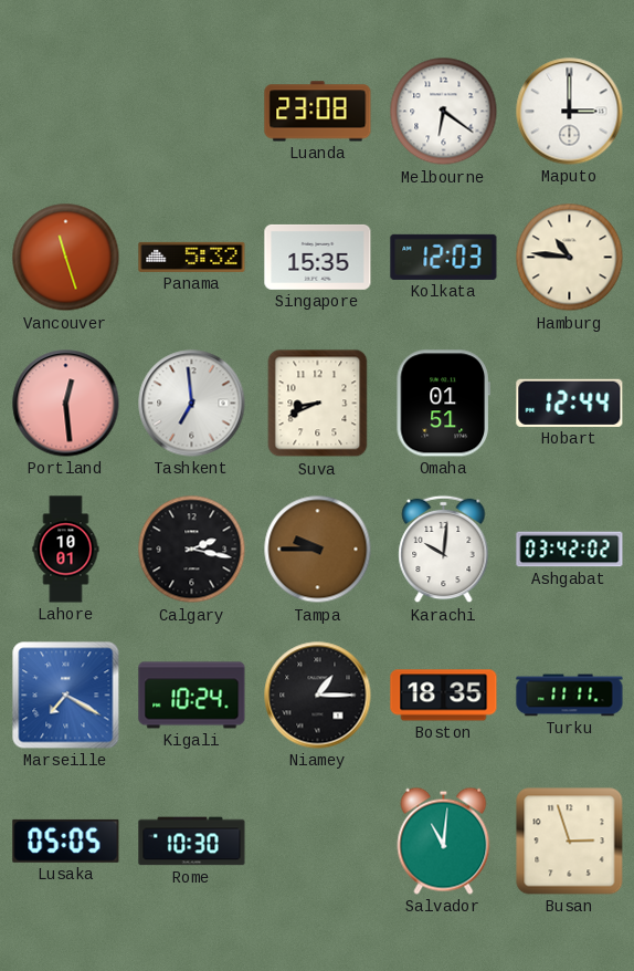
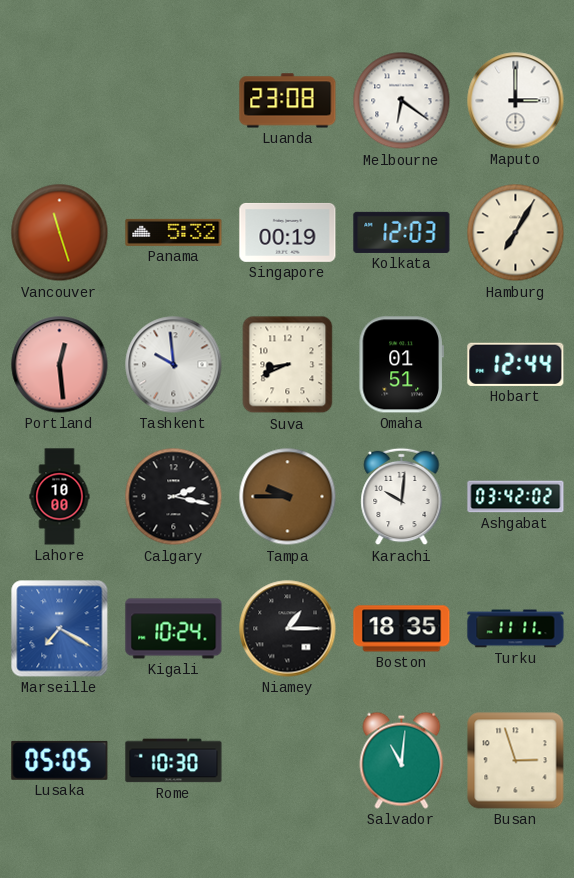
Singapore: 15:35 -> 00:19 (288, 232)
Hamburg: 10:46 -> 7:05 (516, 233)
Tashkent: 6:59 -> 9:59 (174, 365)
Lahore: 10:01 -> 10:00 (60, 497)
